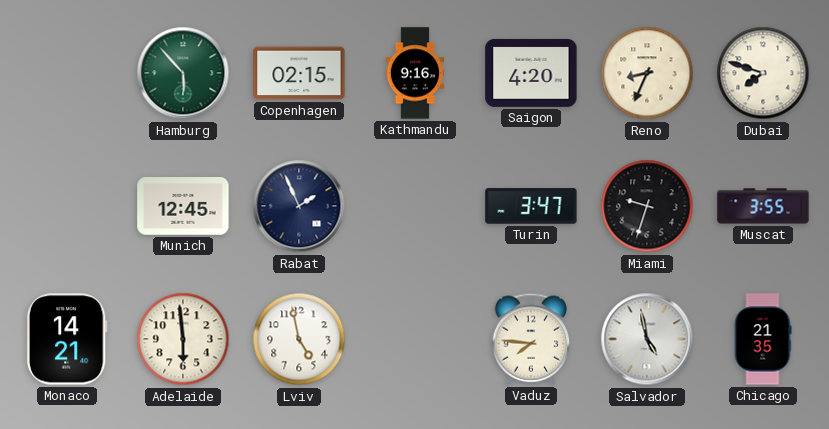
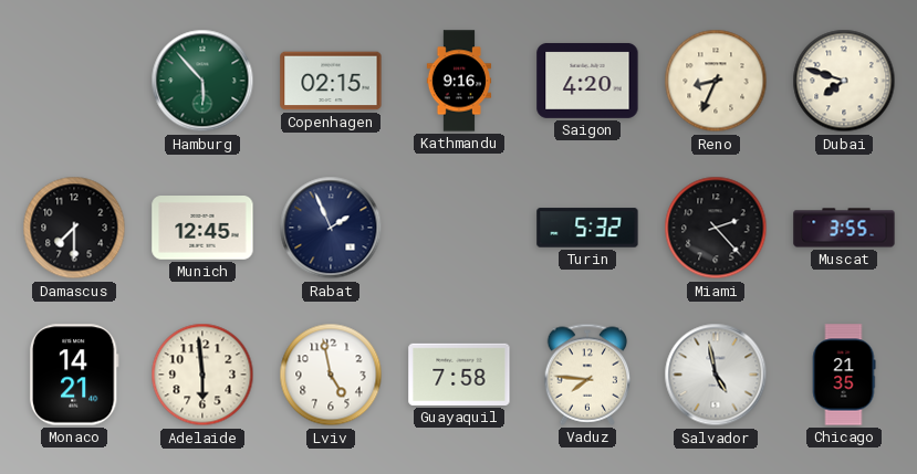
Damascus: none -> 7:30 (74, 228)
Turin: 3:47 -> 5:32 (587, 228)
Miami: 9:33 -> 2:23 (716, 228)
Guayaquil: none -> 7:58 (459, 375)
